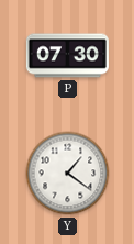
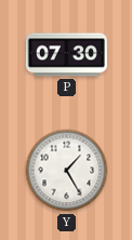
Y: 1:21 -> 1:25 (67, 171)
